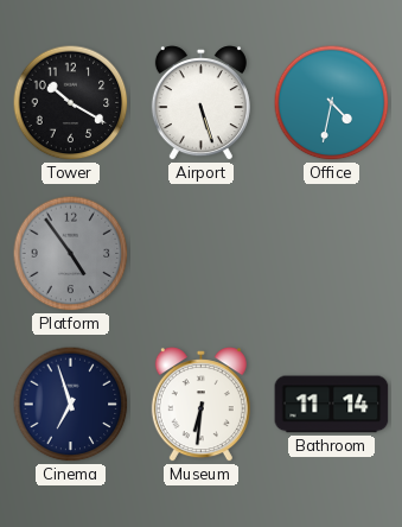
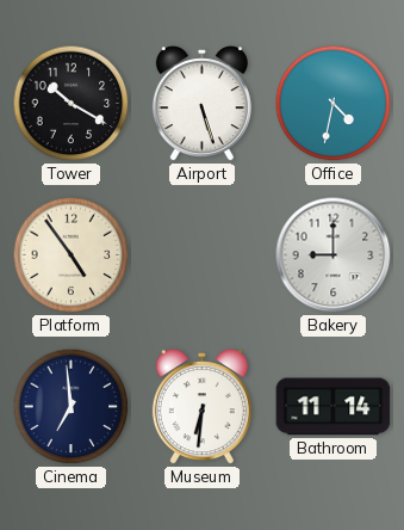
Platform dial: grey -> cream (72, 255)
Bakery: none -> 9:00 (334, 255)
Cinema: 6:57 -> 6:59 (72, 407)
